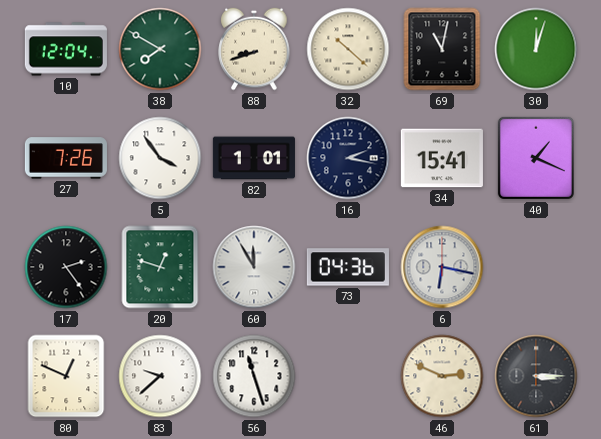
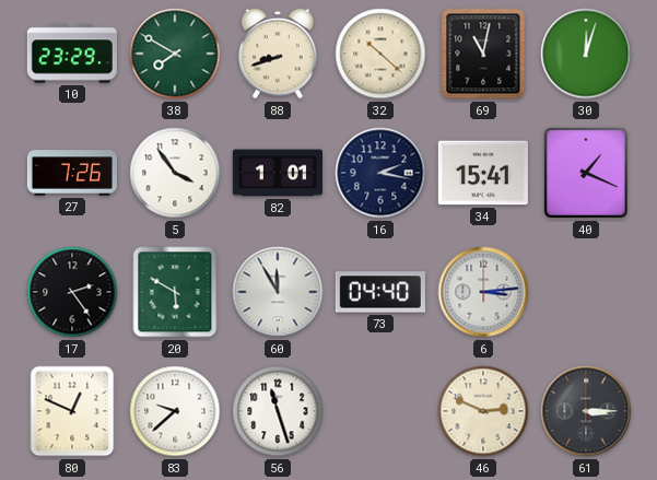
10: 12:04 -> 23:29 (72, 54)
20: 12:48 -> 5:50 (175, 292)
73: 04:36 -> 04:40 (380, 292)
6: 6:17 -> 3:14 (483, 292)
